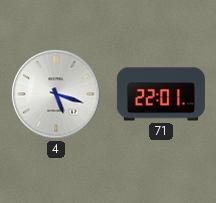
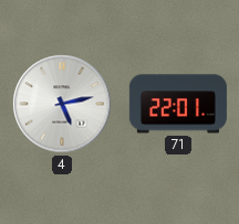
4: 5:18 -> 5:13 (62, 104)
